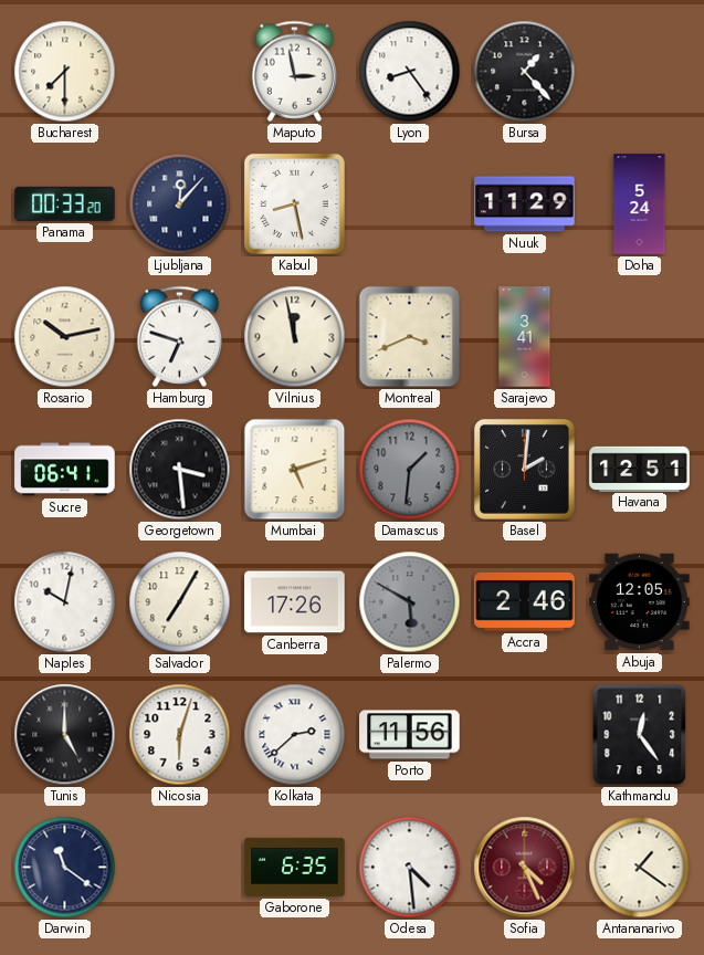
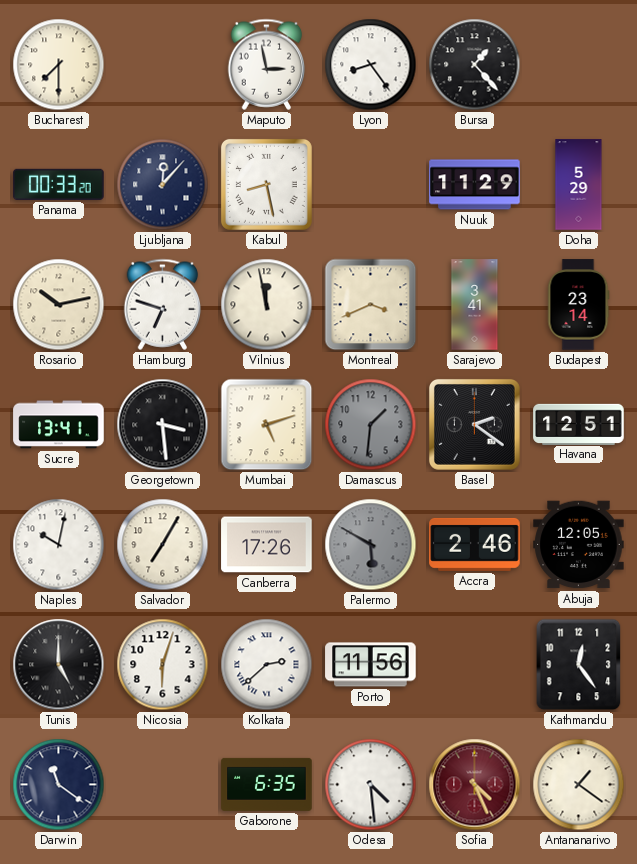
Doha: 5:24 -> 5:29 (579, 185)
Budapest: none -> 23:14 (579, 305)
Sucre: 06:41 -> 13:41 (59, 425)
Basel: 2:01 -> 2:21 (474, 424)
